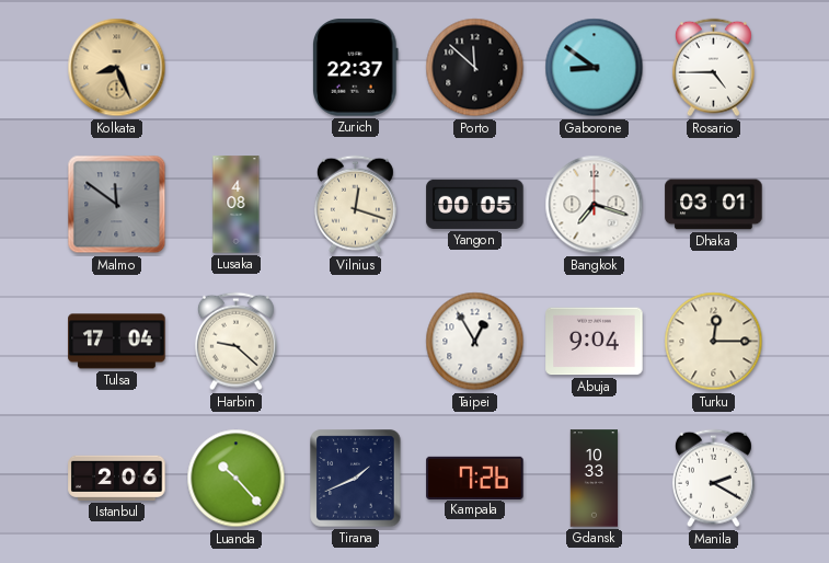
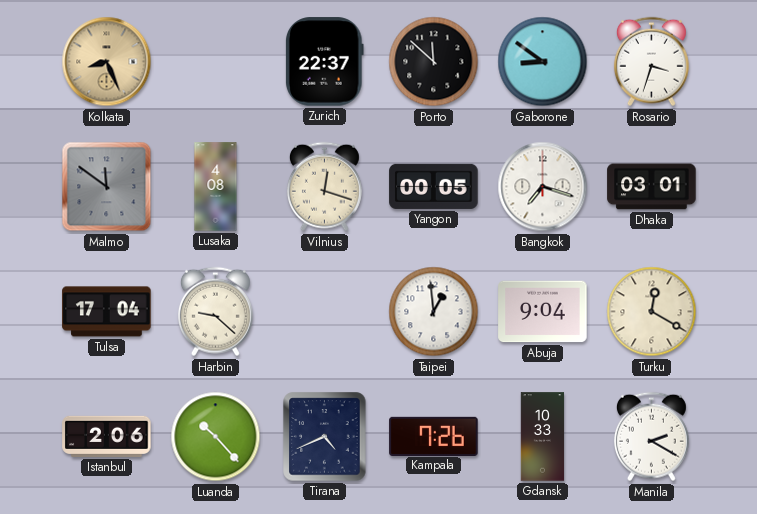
Rosario: 4:45 -> 3:33 (651, 62)
Taipei: 12:55 -> 12:59 (434, 312)
Turku: 12:15 -> 12:20 (652, 312)
Tirana: 1:41 -> 4:41 (325, 437)
